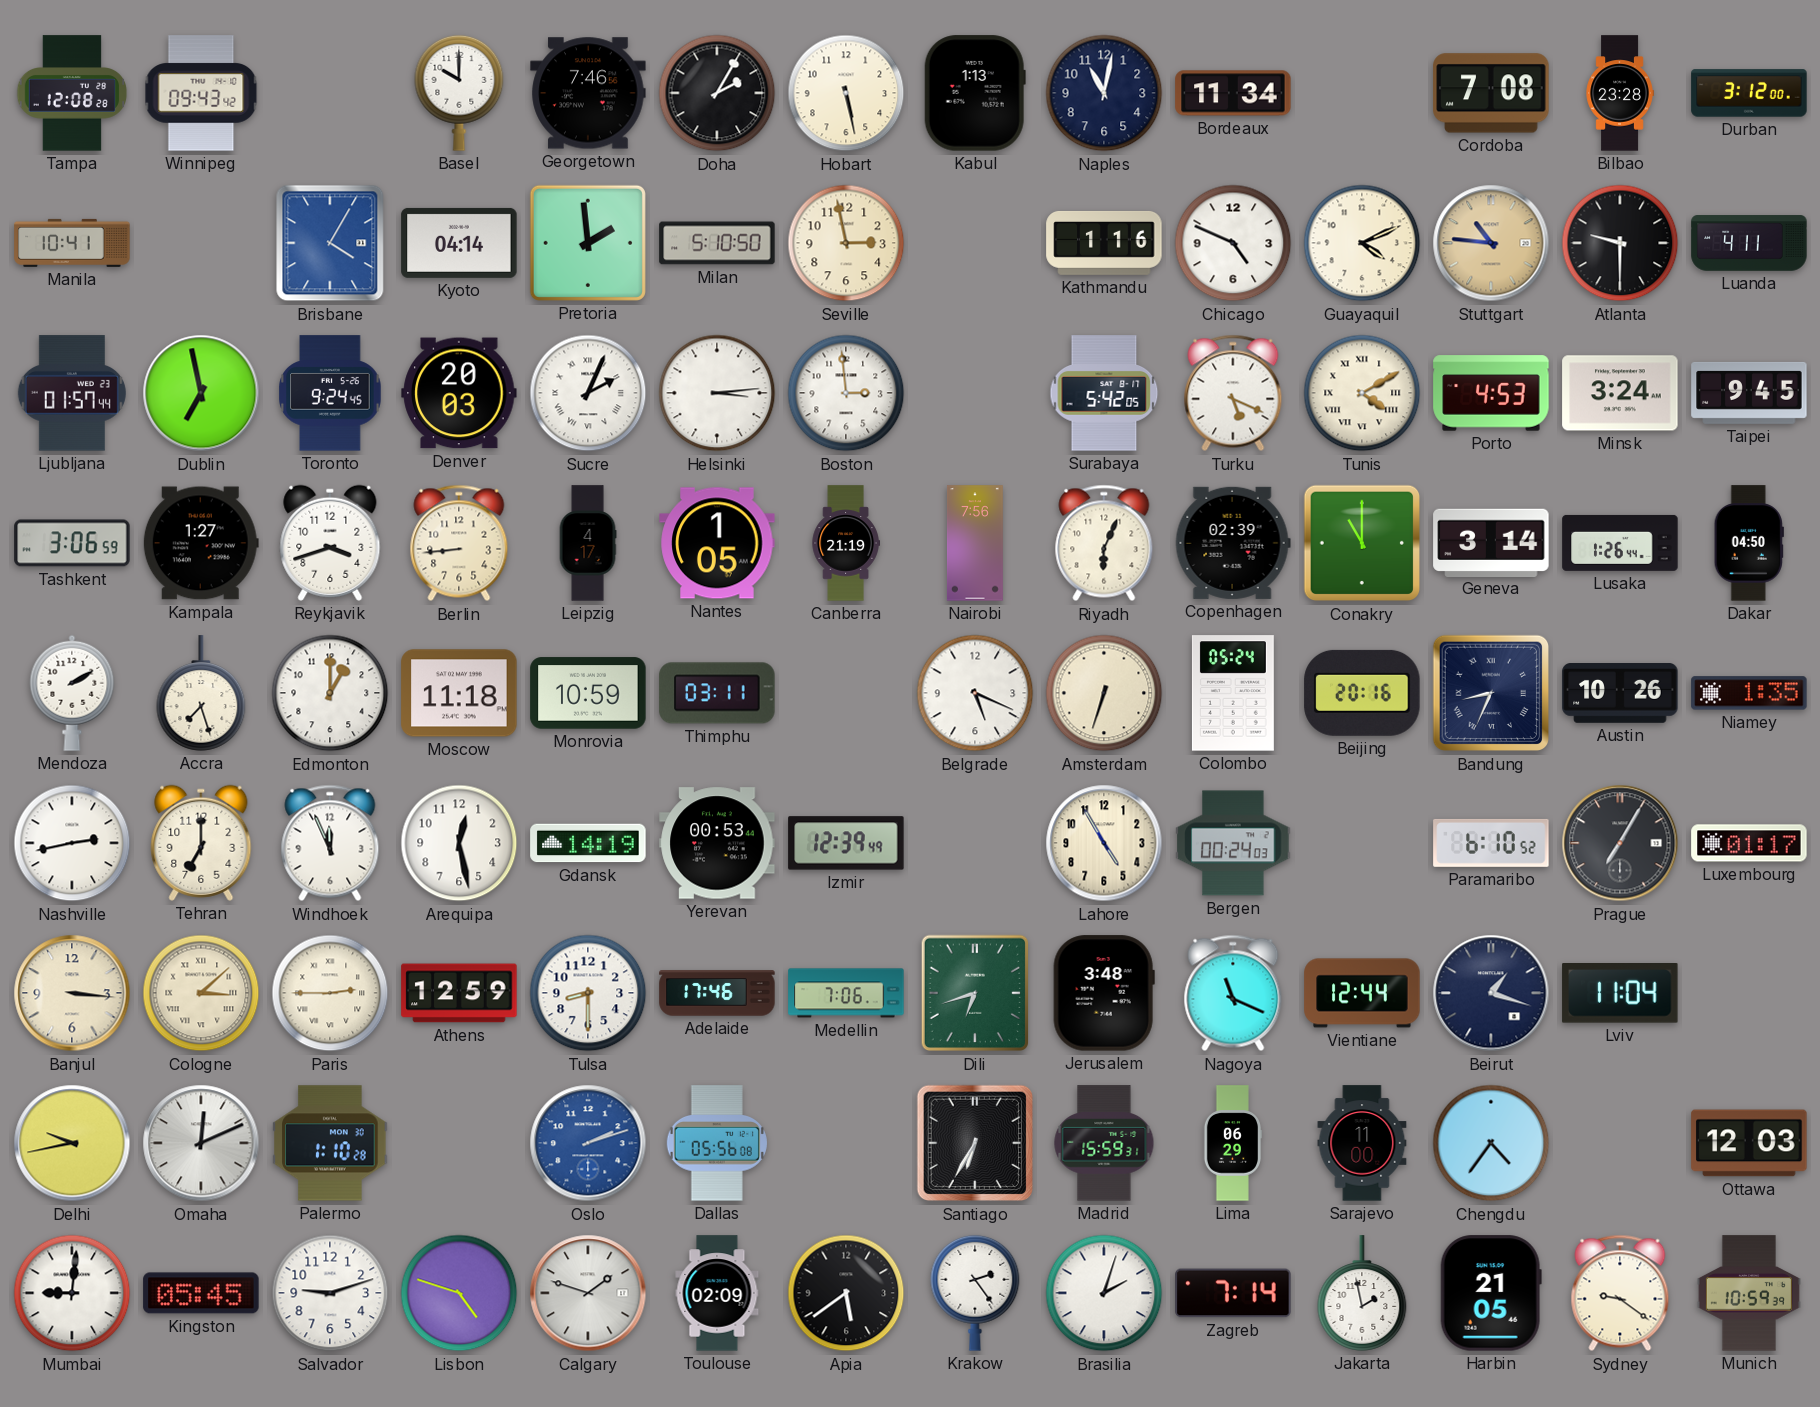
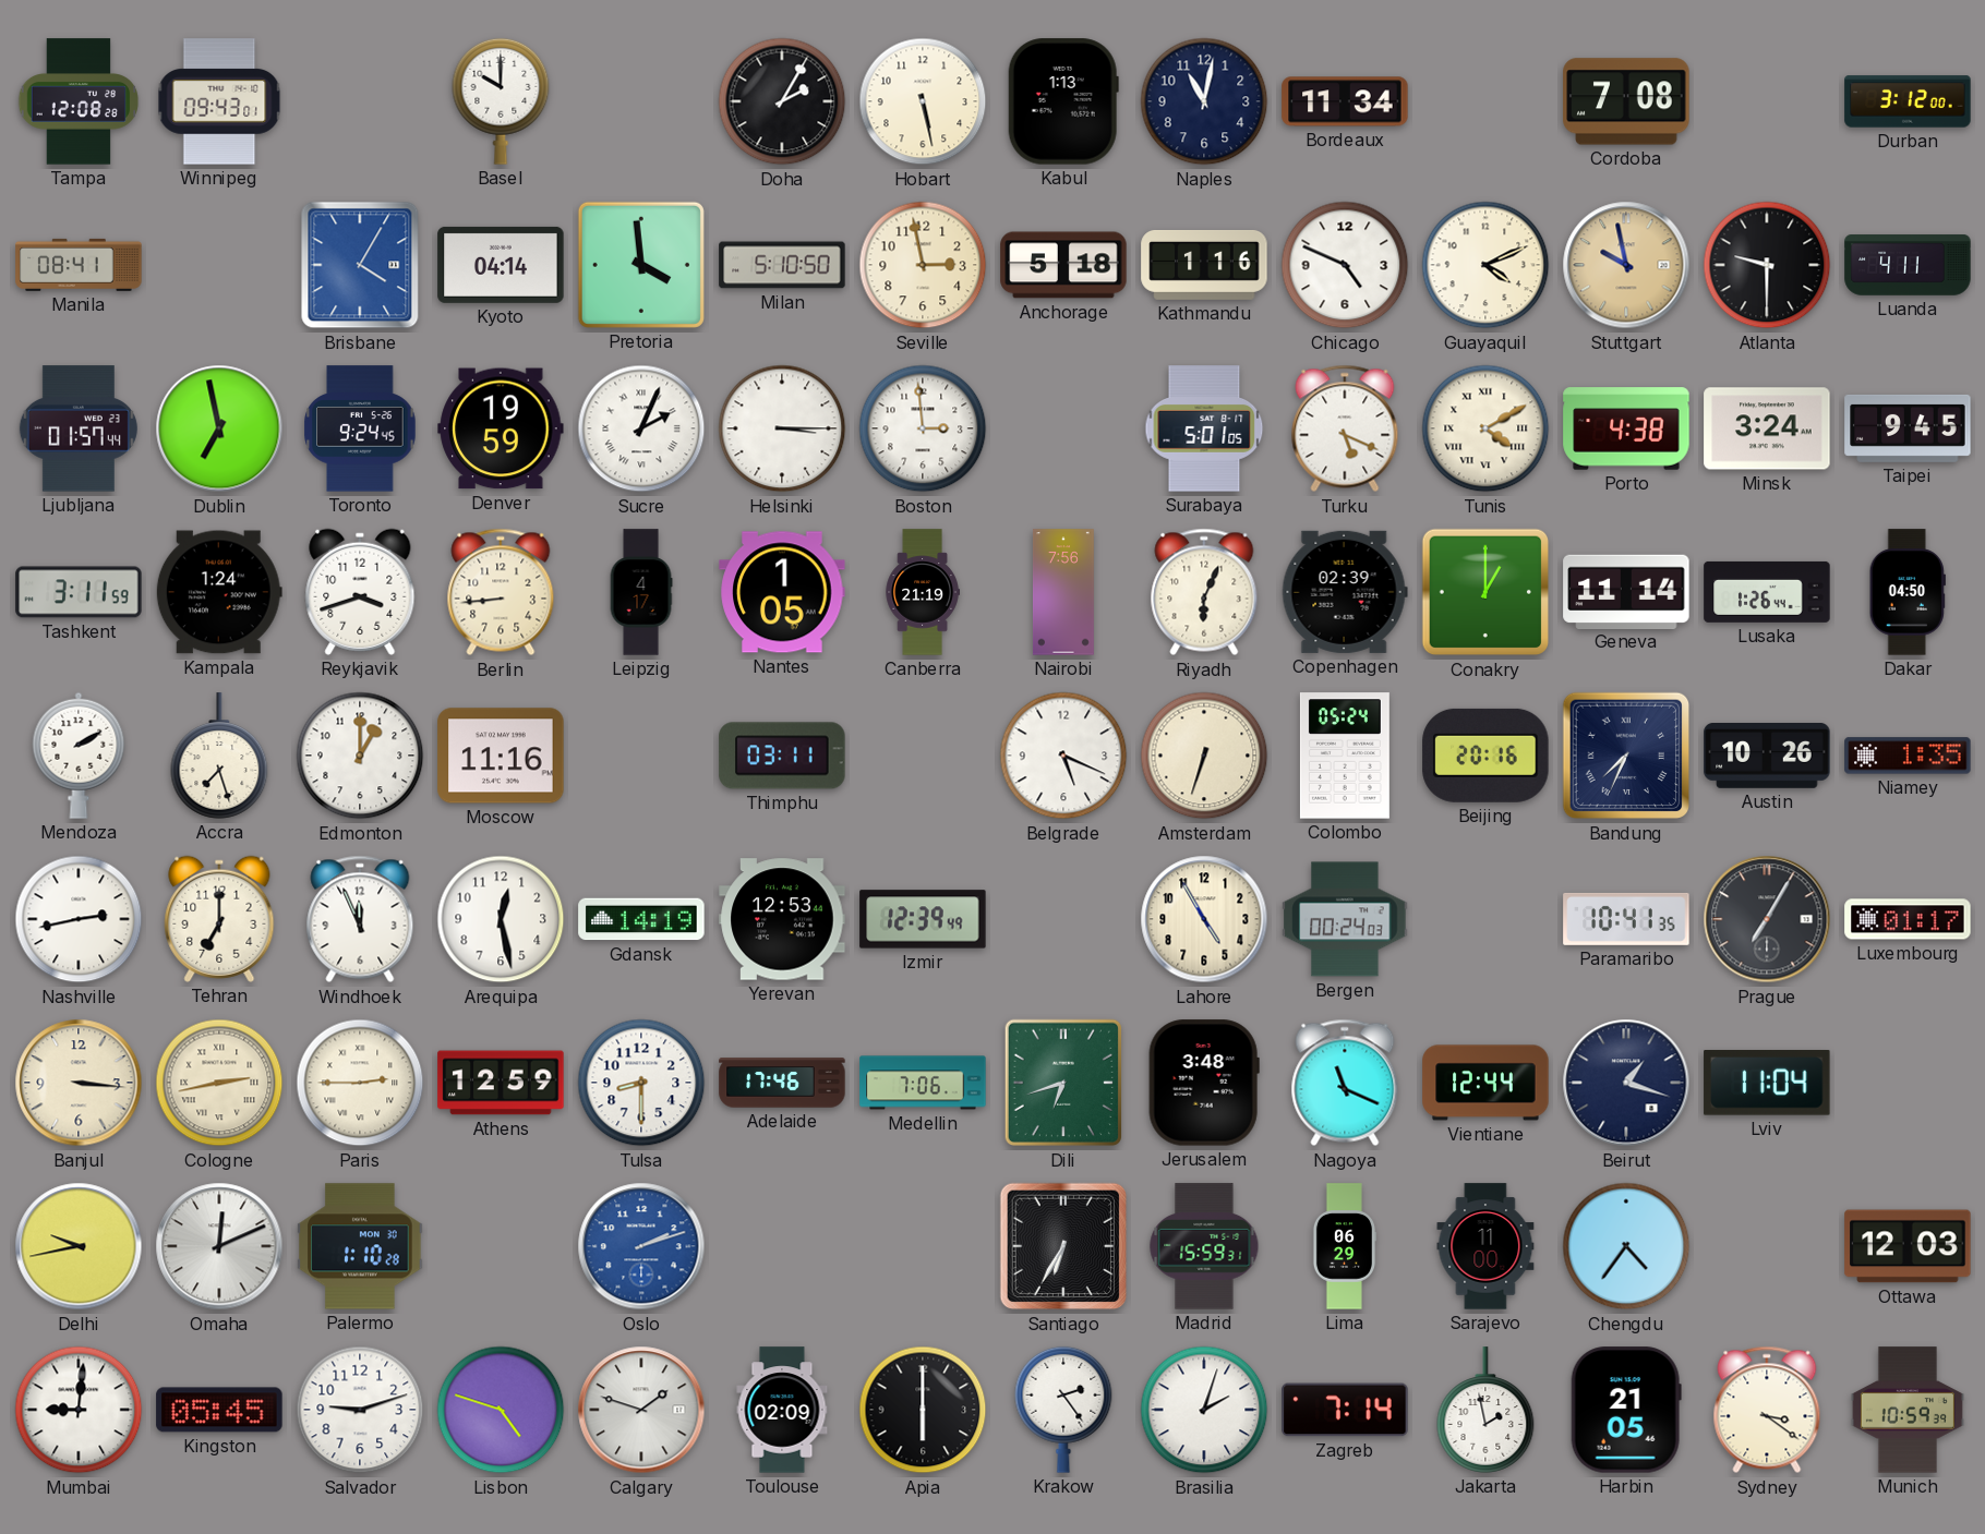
Winnipeg: 09:43:42 -> 09:43:01 (219, 101)
Georgetown: 7:46 -> none (588, 93)
Bilbao: 23:28 -> none (1620, 93)
Manila: 10:41 -> 08:41 (79, 265)
Pretoria: 1:59 -> 3:59 (641, 265)
Anchorage: none -> 5:18 (1063, 265)
Stuttgart: 10:46 -> 9:58 (1626, 265)
Denver: 20:03 -> 19:59 (501, 428)
Helsinki: 3:14 -> 3:15 (782, 428)
Surabaya: 5:42 -> 5:01 (1204, 428)
Porto: 4:53 -> 4:38 (1626, 428)
Tashkent: 3:06 -> 3:11 (79, 592)
Kampala: 1:27 -> 1:24 (219, 592)
Conakry: 11:00 -> 1:00 (1485, 592)
Geneva: 3:14 -> 11:14 (1626, 591)
Moscow: 11:18 -> 11:16 (501, 756)
Monrovia: 10:59 -> none (588, 693)
Bandung: 8:34 -> 7:34 (1626, 756)
Yerevan: 00:53 -> 12:53 (782, 919)
Paramaribo: 6:10 -> 10:41 (1626, 919)
Cologne: 3:08 -> 2:43 (219, 1083)
Dallas: 05:56 -> none (717, 1143)
Apia: 5:39 -> 6:00 (923, 1410)
Sydney: 9:21 -> 3:21 (1767, 1410)
